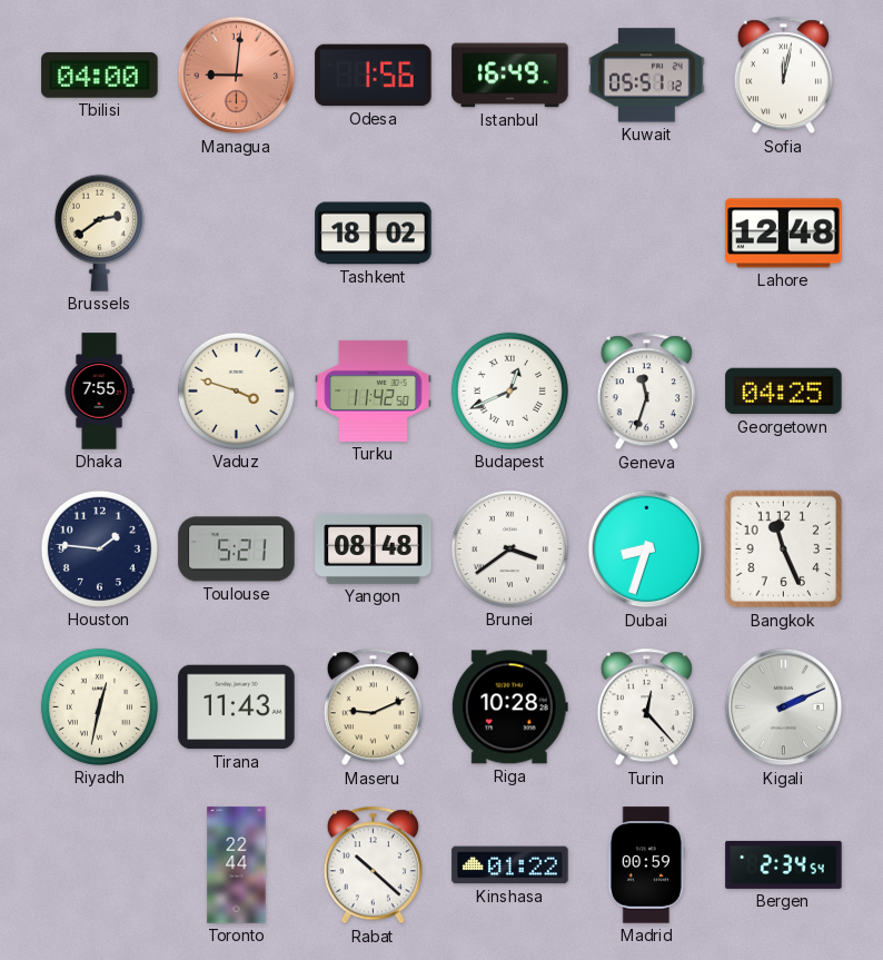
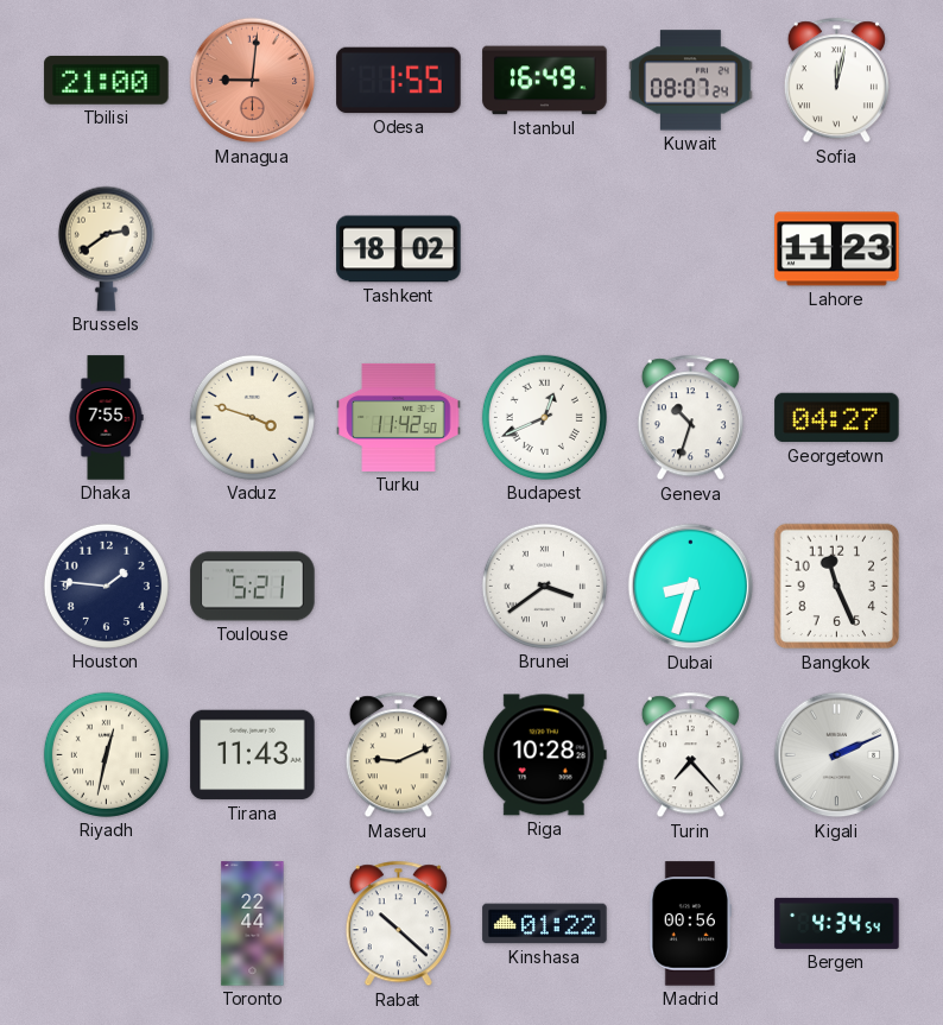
Tbilisi: 04:00 -> 21:00 (107, 81)
Odesa: 1:56 -> 1:55 (399, 81)
Kuwait: 05:51 -> 08:07 (691, 81)
Lahore: 12:48 -> 11:23 (837, 249)
Geneva: 11:33 -> 10:33 (690, 418)
Georgetown: 04:25 -> 04:27 (837, 418)
Yangon: 08:48 -> none (374, 548)
Turin: 12:23 -> 7:23 (690, 755)
Madrid: 00:59 -> 00:56 (690, 924)
Bergen: 2:34 -> 4:34 (837, 923)
